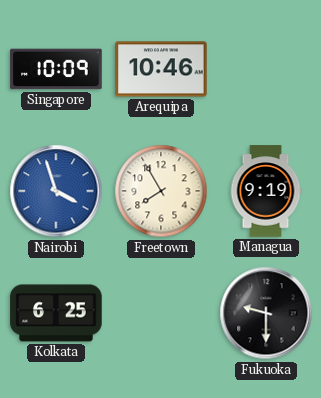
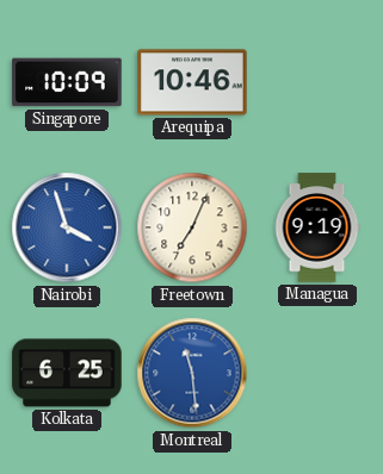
Freetown: 7:55 -> 7:04 (192, 227)
Montreal: none -> 11:29 (192, 373)
Fukuoka: 9:30 -> none (266, 313)
